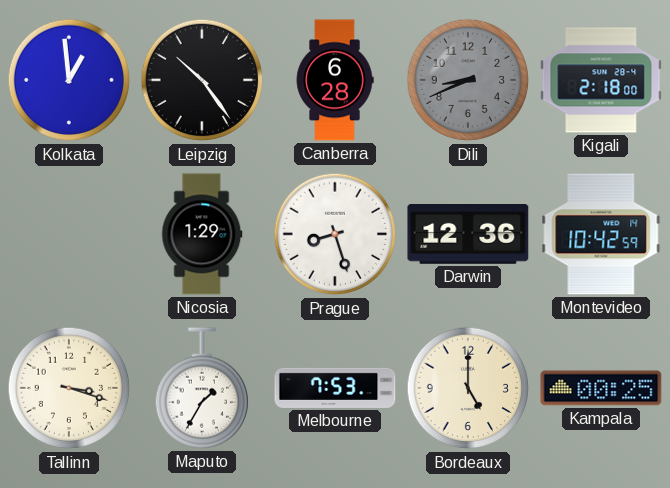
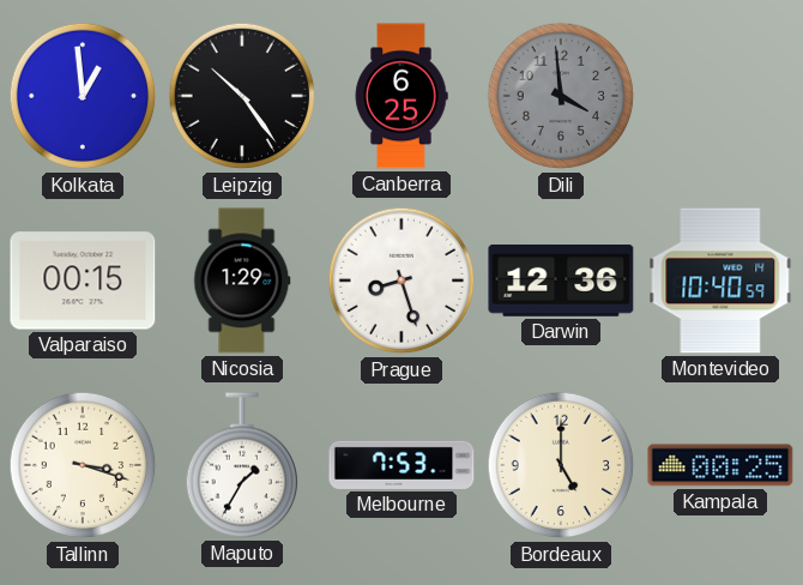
Canberra: 6:28 -> 6:25 (402, 96)
Dili: 8:41 -> 3:59 (561, 96)
Kigali: 2:18 -> none (601, 80)
Valparaiso: none -> 00:15 (83, 281)
Montevideo: 10:42 -> 10:40 (720, 281)
